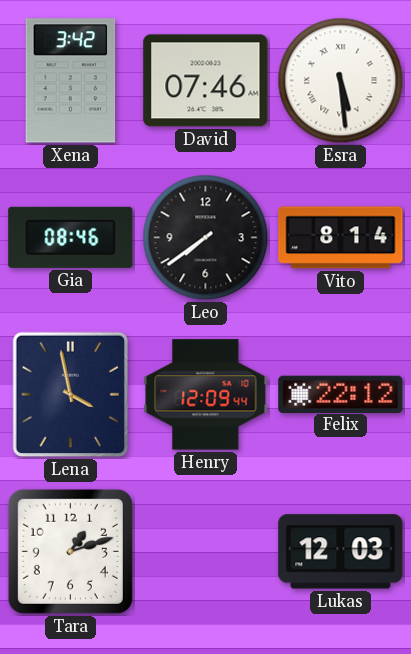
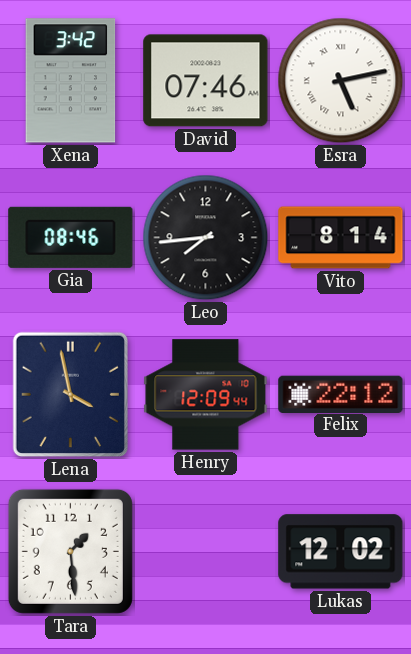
Esra: 5:29 -> 5:13 (341, 81)
Leo: 7:39 -> 7:44 (206, 238)
Tara: 1:12 -> 1:29 (70, 551)
Lukas: 12:03 -> 12:02 (341, 552)
